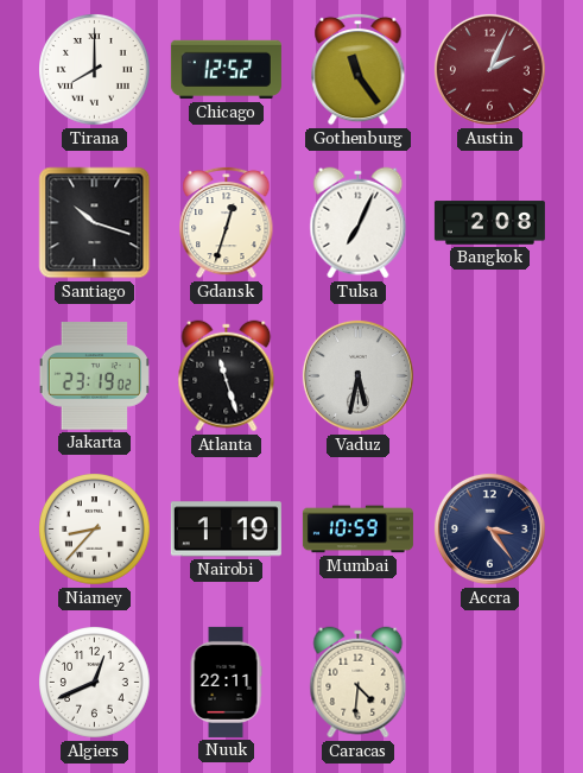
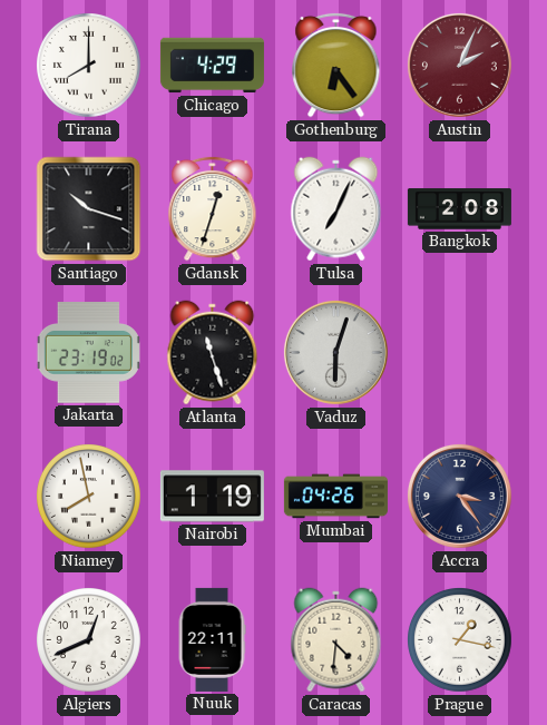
Chicago: 12:52 -> 4:29 (212, 66)
Gothenburg: 11:24 -> 6:24 (336, 65)
Vaduz: 5:32 -> 6:03 (335, 352)
Niamey: 8:37 -> 7:58 (89, 497)
Mumbai: 10:59 -> 04:26 (335, 497)
Prague: none -> 1:17 (460, 640)
